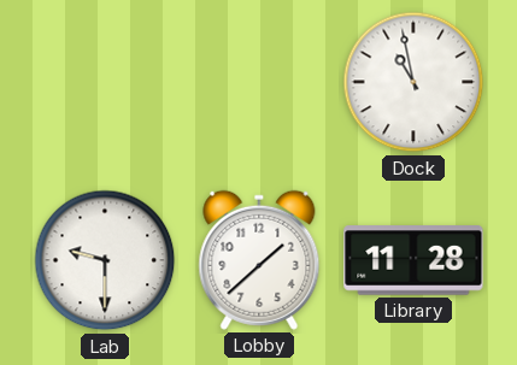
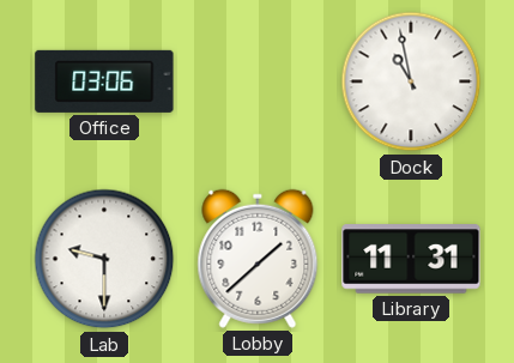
Office: none -> 03:06 (104, 81)
Library: 11:28 -> 11:31 (411, 259)
